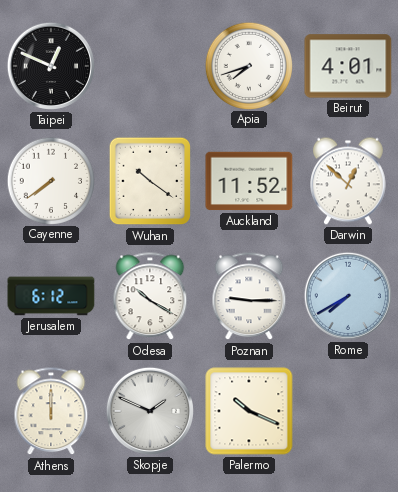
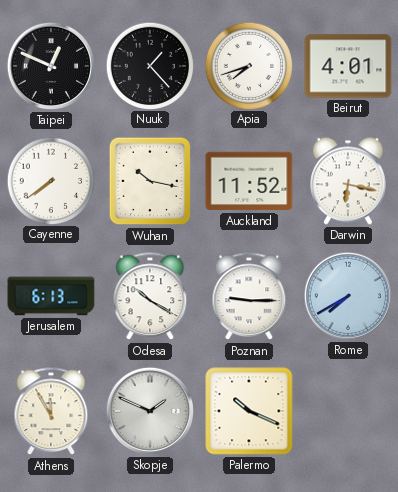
Nuuk: none -> 1:23 (149, 65)
Wuhan: 10:21 -> 10:17 (150, 181)
Darwin: 12:52 -> 6:17 (349, 181)
Jerusalem: 6:12 -> 6:13 (51, 296)
Athens: 12:00 -> 11:55 (51, 412)
